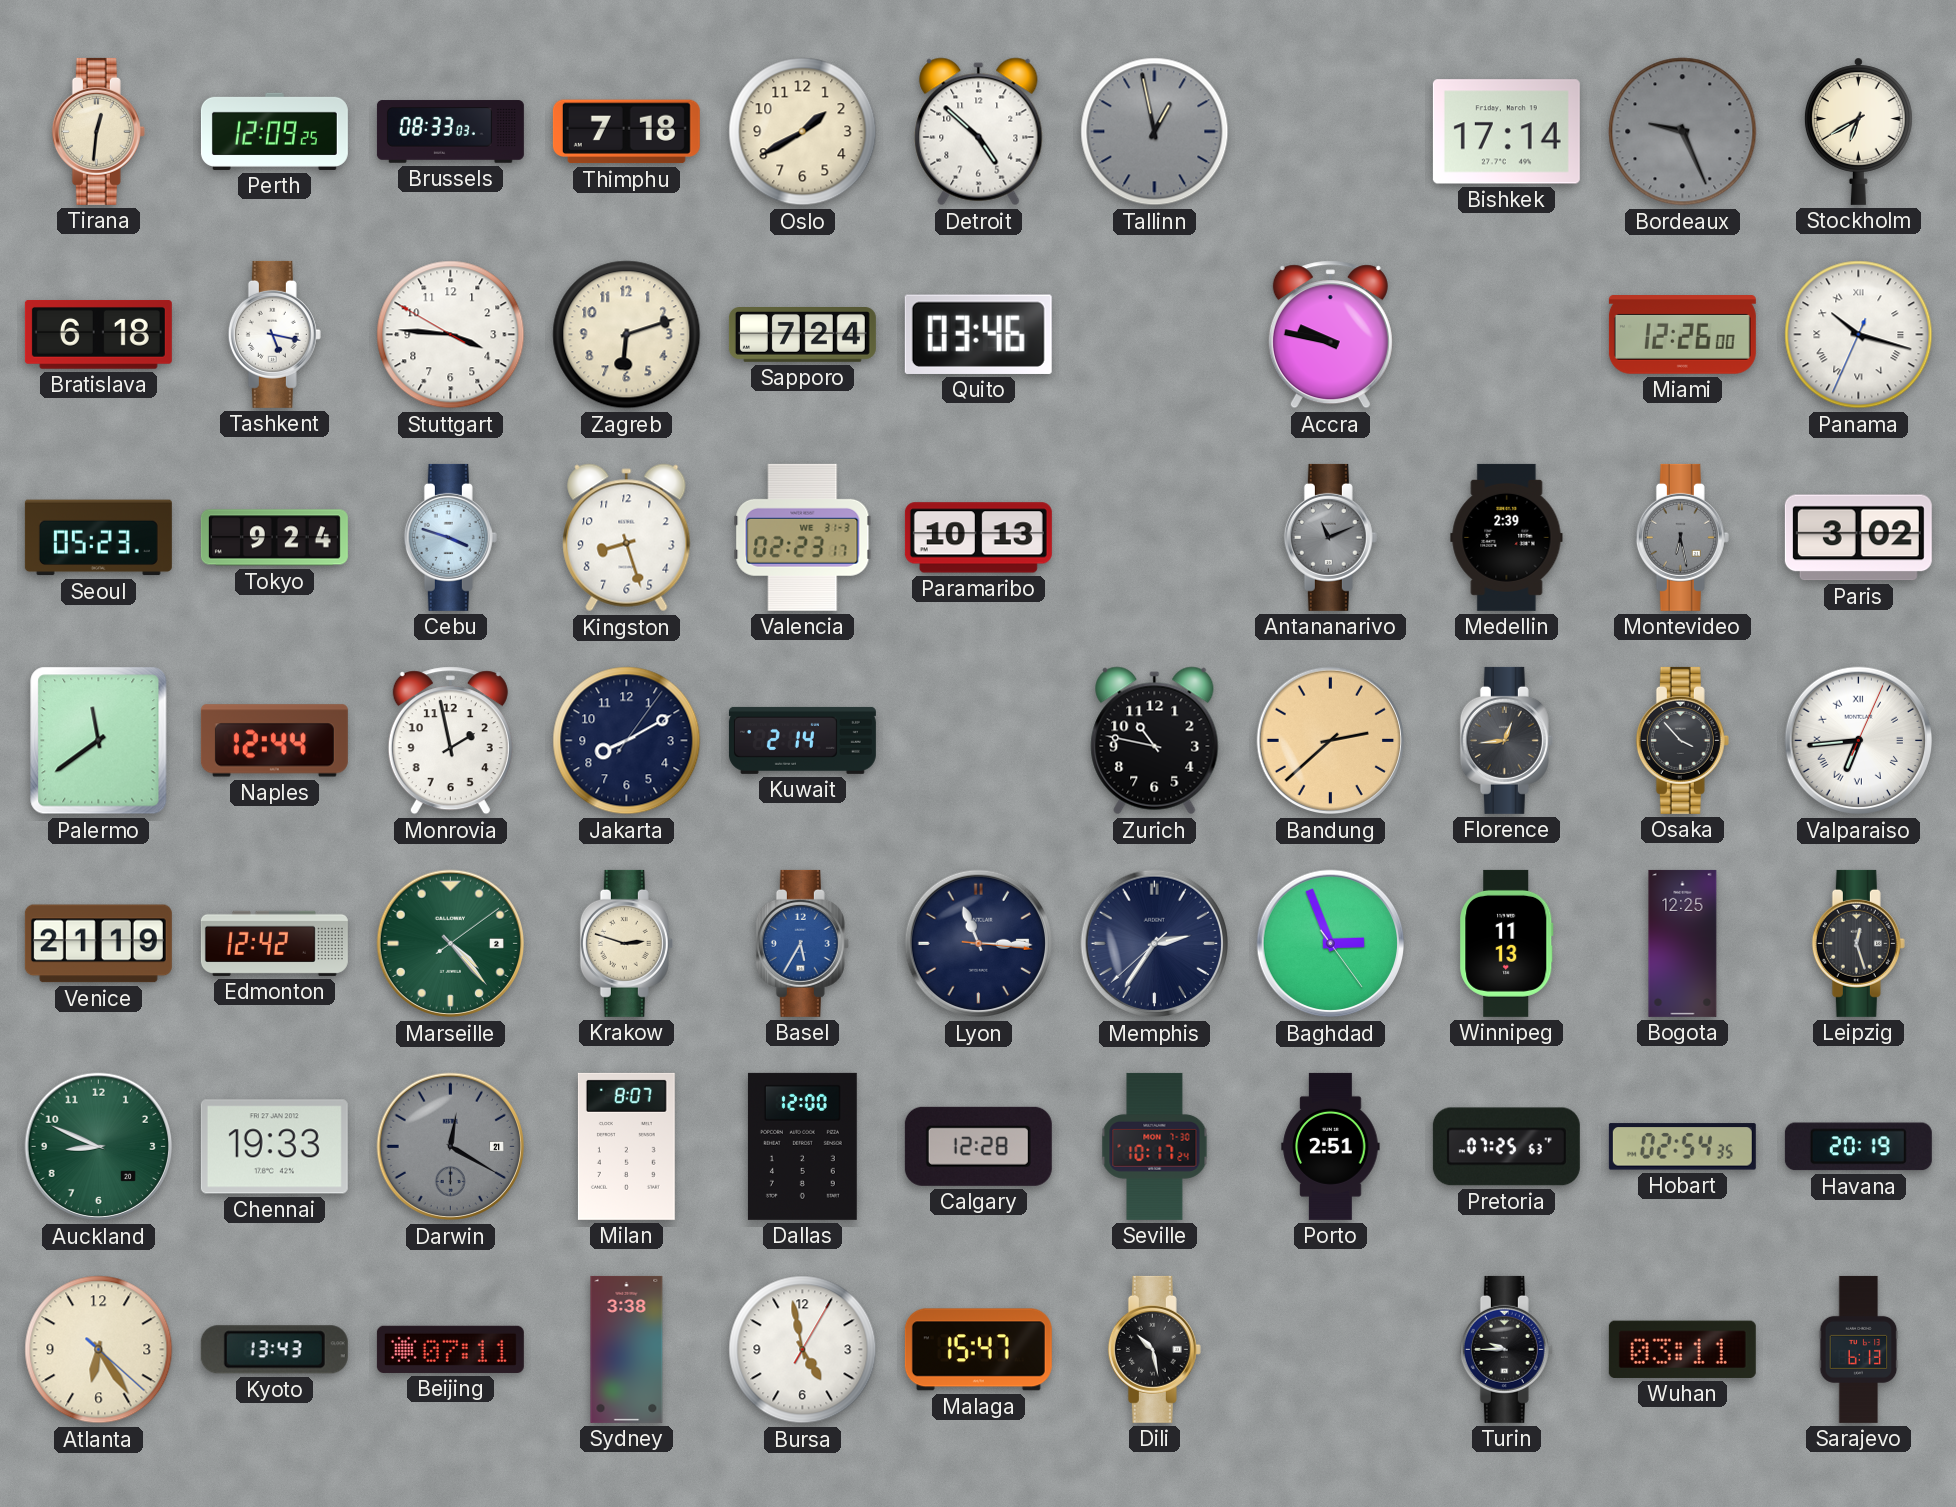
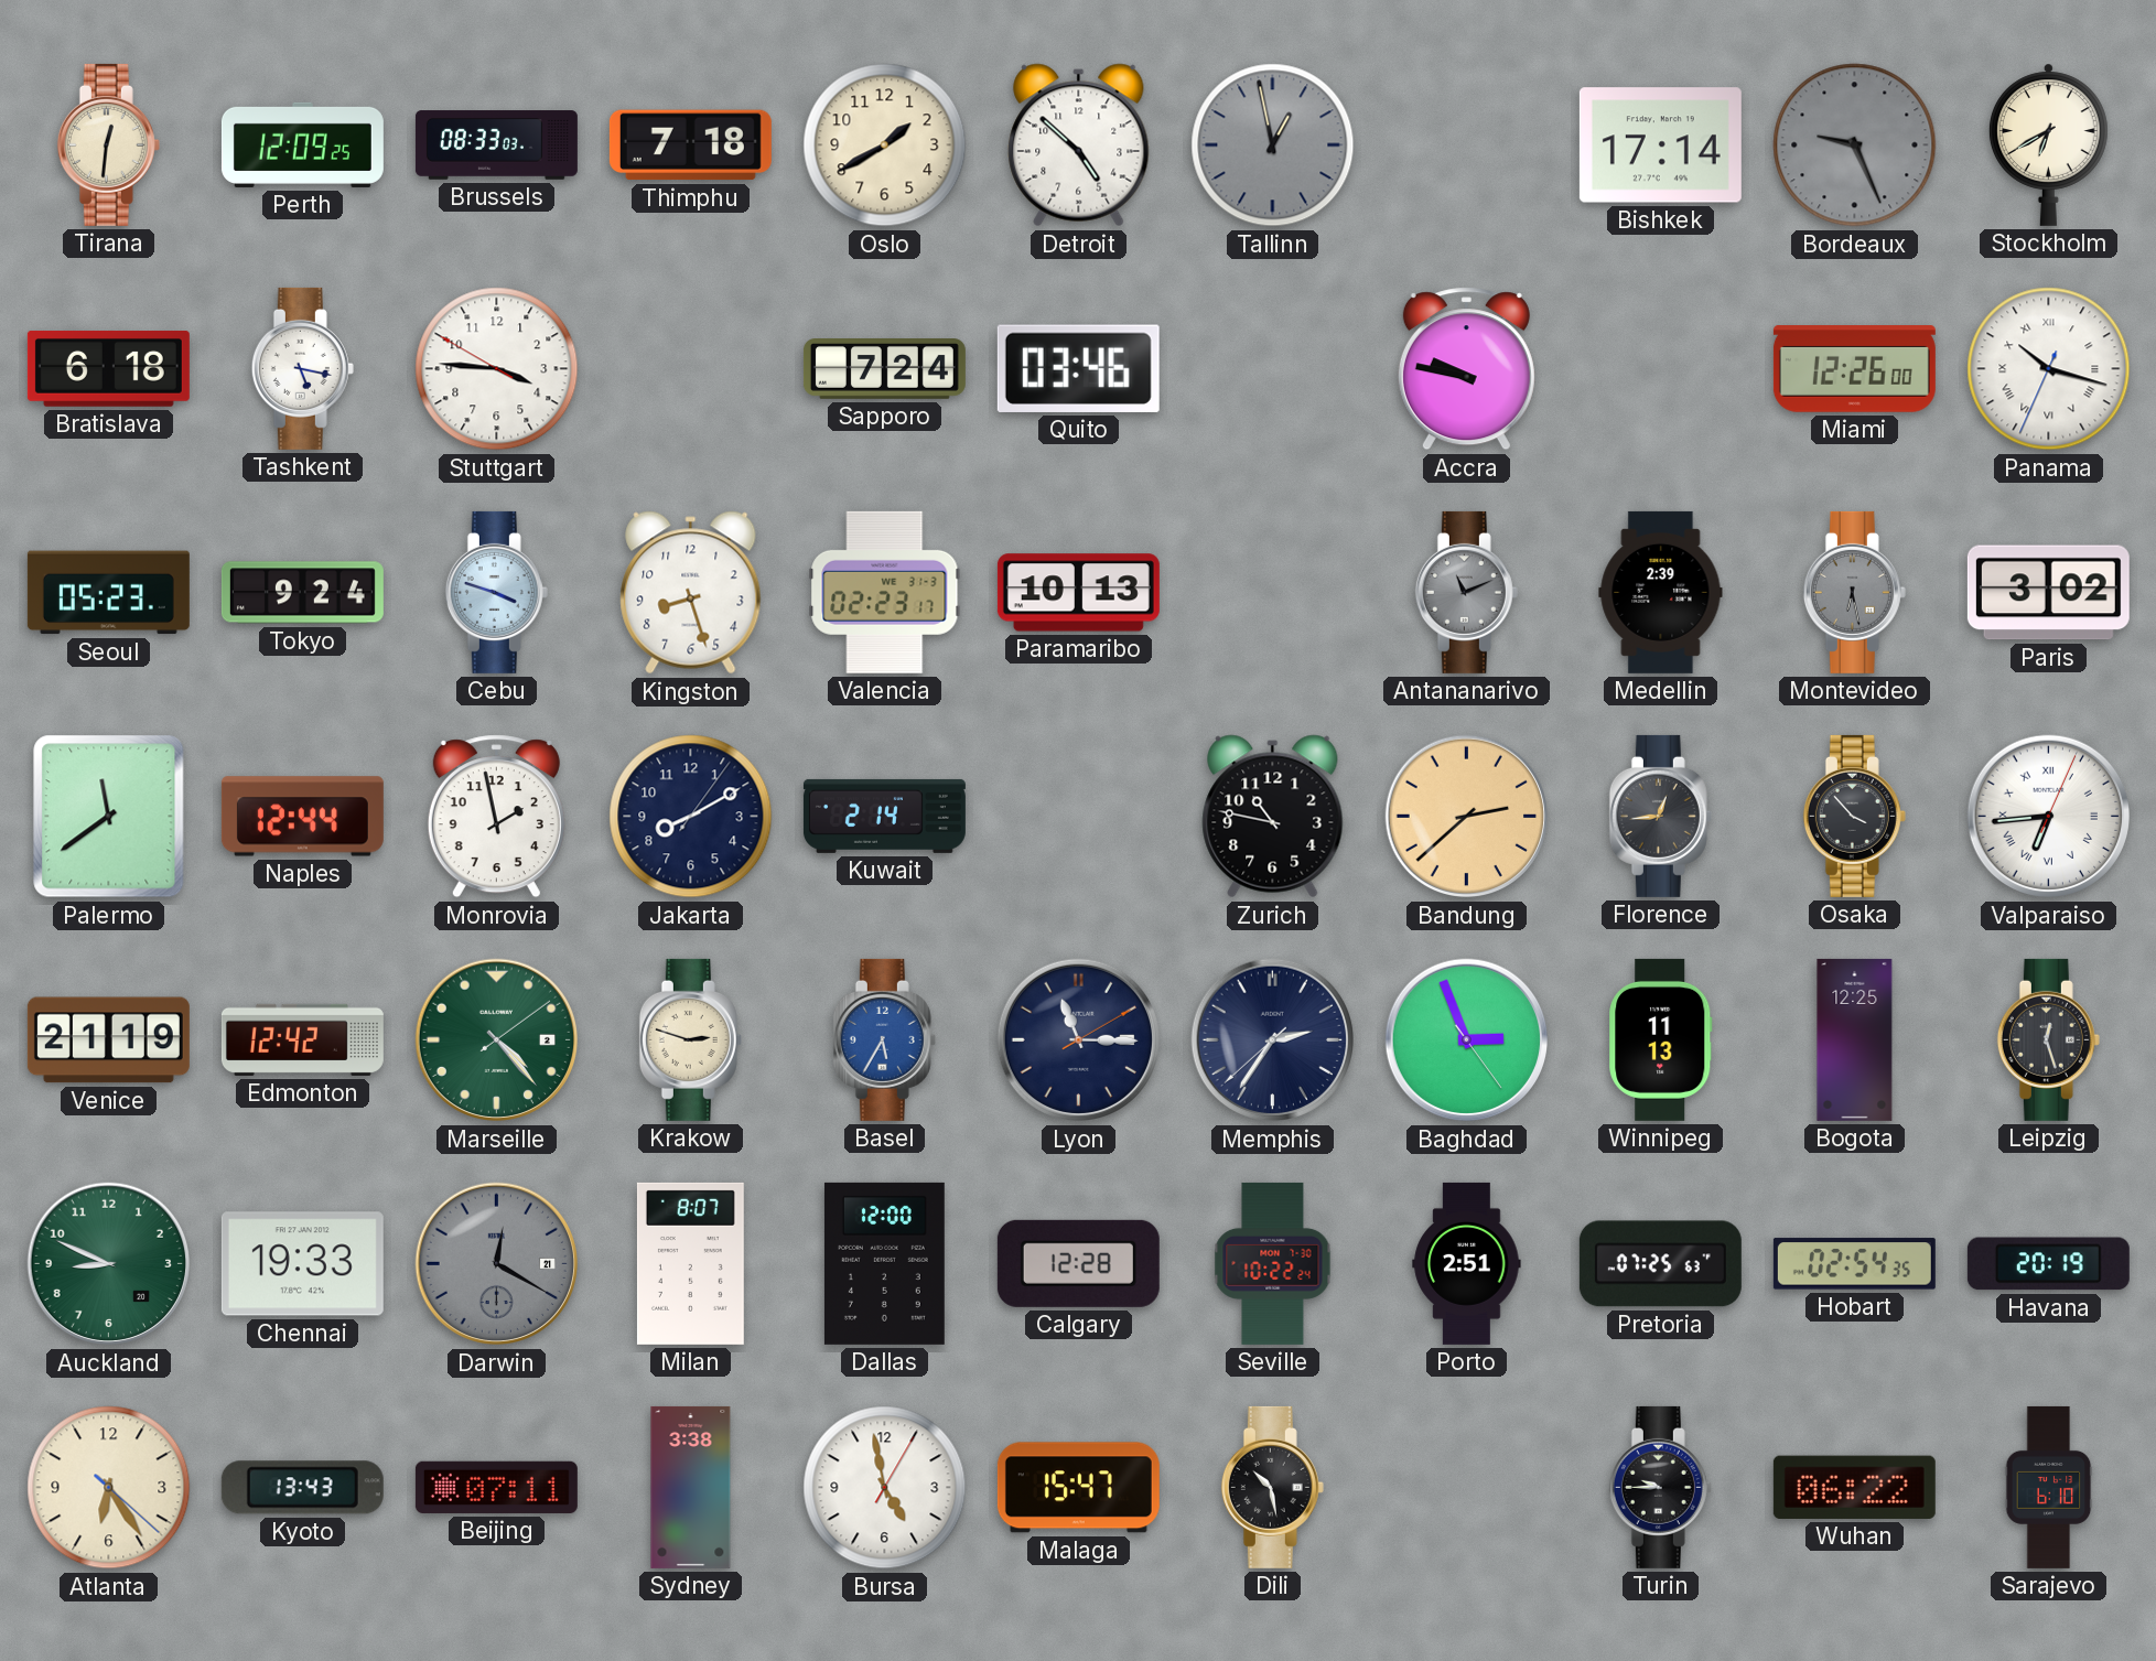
Zagreb: 6:12 -> none (627, 335)
Lyon: 11:15:16 -> 11:15:10 (1079, 1040)
Seville: 10:17 -> 10:22 (1273, 1263)
Wuhan: 03:11 -> 06:22 (1854, 1487)
Sarajevo: 6:13 -> 6:10 (2049, 1487)
